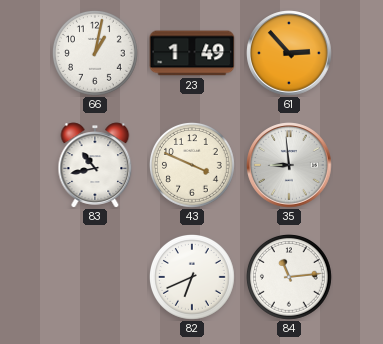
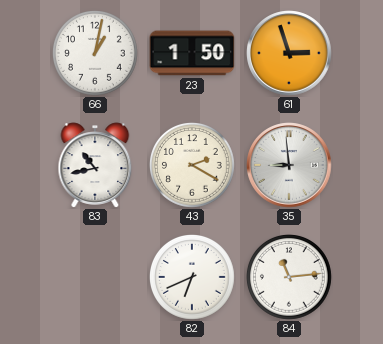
23: 1:49 -> 1:50 (192, 53)
61: 2:53 -> 2:57 (289, 53)
43: 3:49 -> 2:20 (193, 166)
